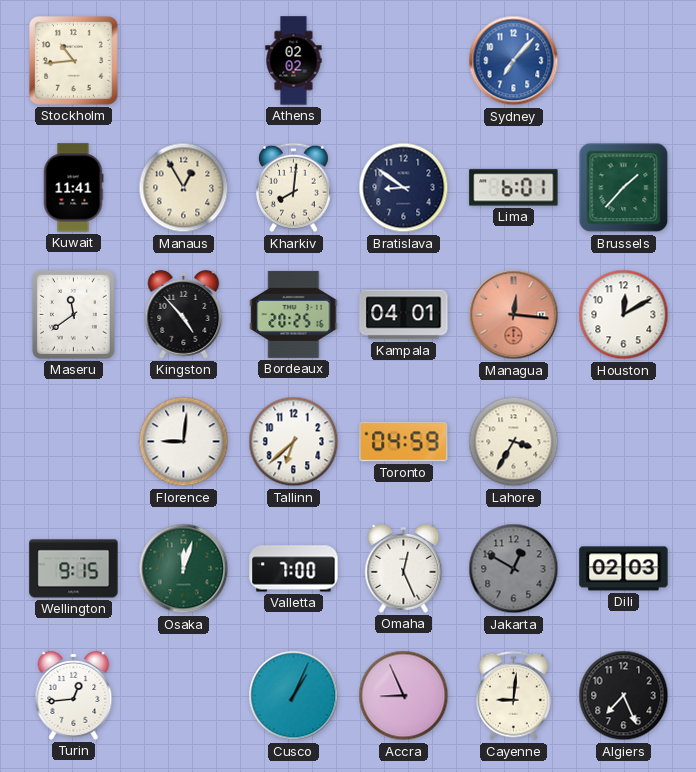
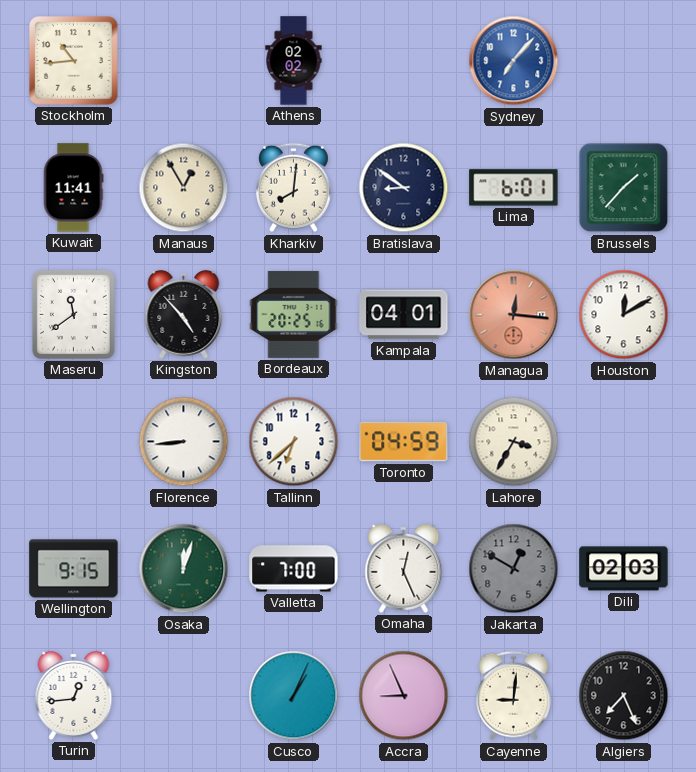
Florence: 9:01 -> 8:44 (184, 442)
